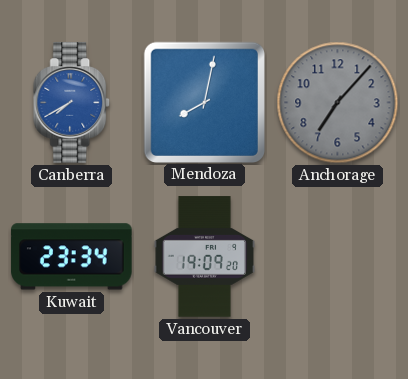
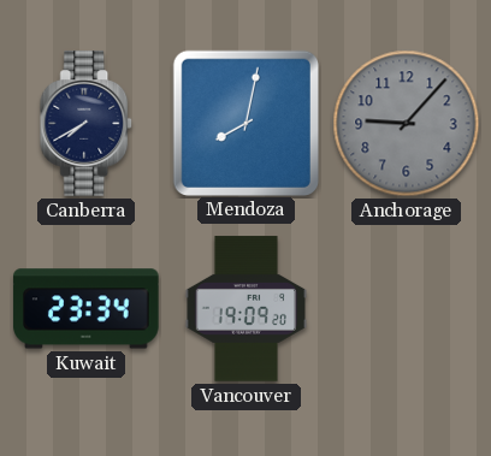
Canberra dial: blue -> navy (87, 124)
Anchorage: 7:07 -> 9:07 (407, 124)
